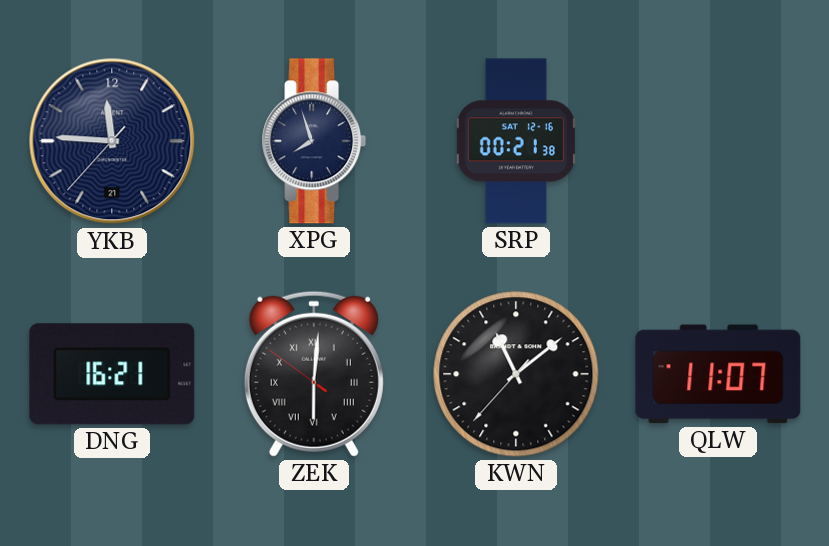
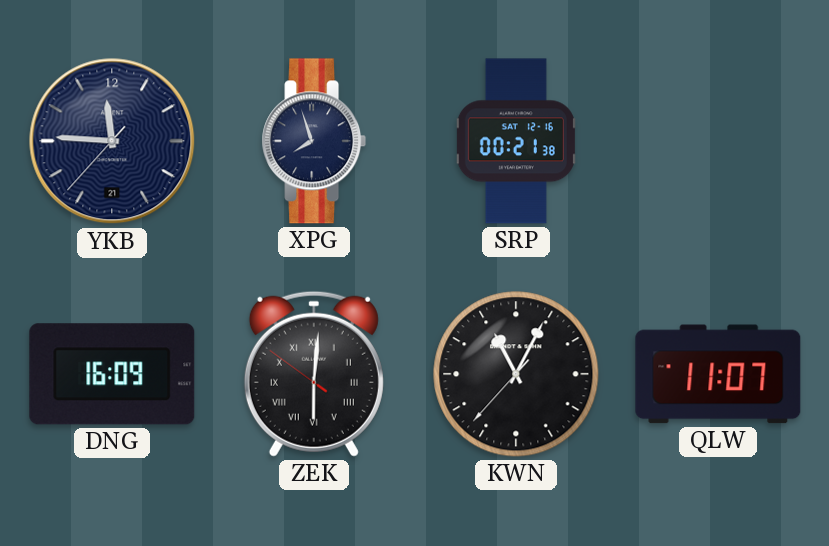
DNG: 16:21 -> 16:09 (112, 374)
KWN: 11:08 -> 11:04 (516, 374)
